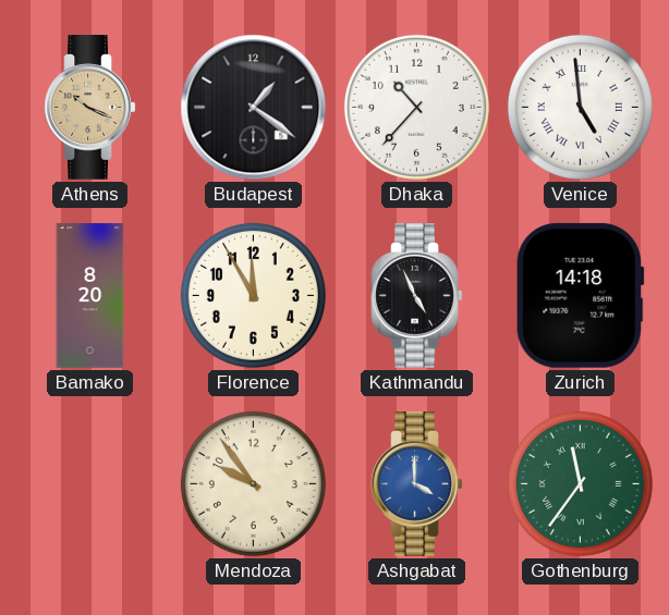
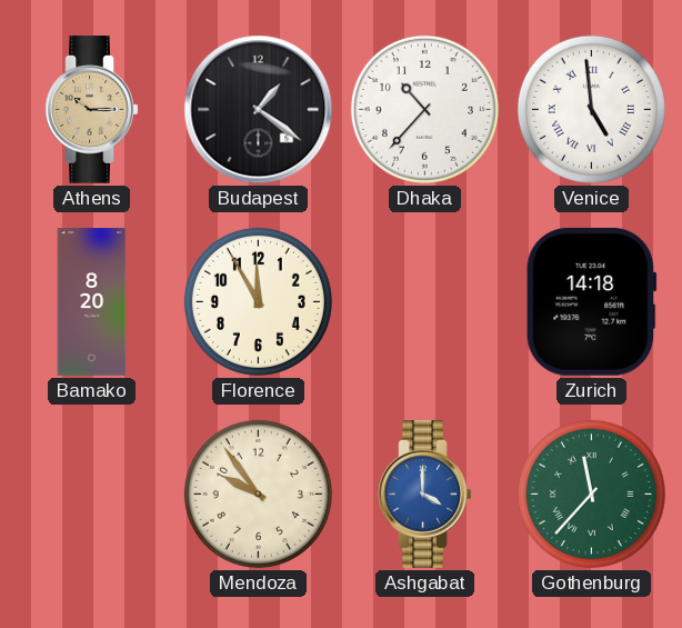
Athens: 10:19 -> 10:15 (92, 110)
Kathmandu: 4:56 -> none (417, 296)
Gothenburg: 11:36 -> 11:37 (591, 494)
